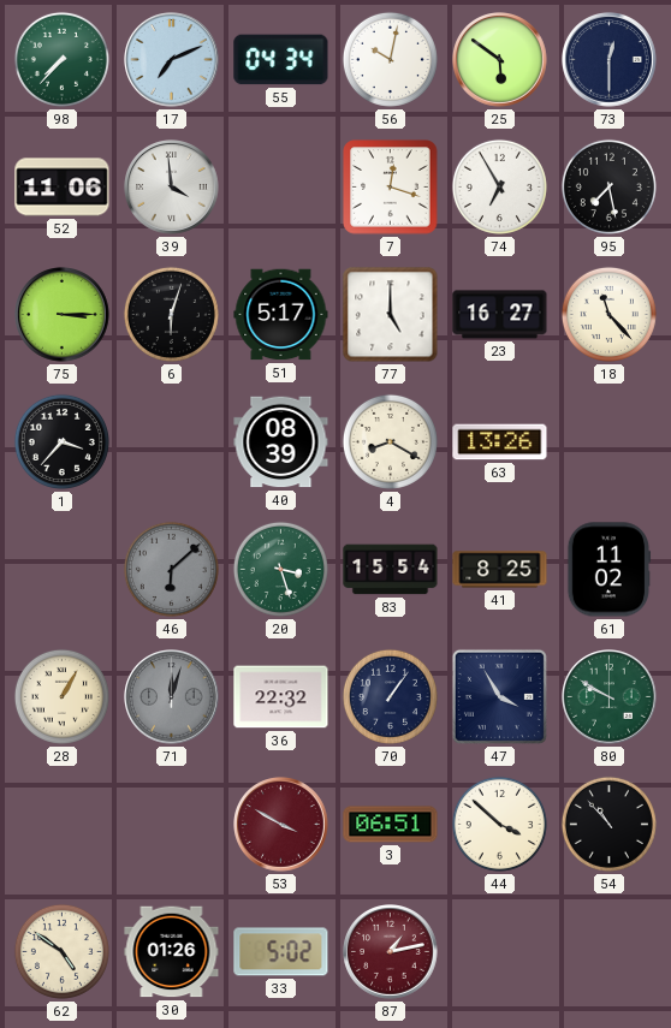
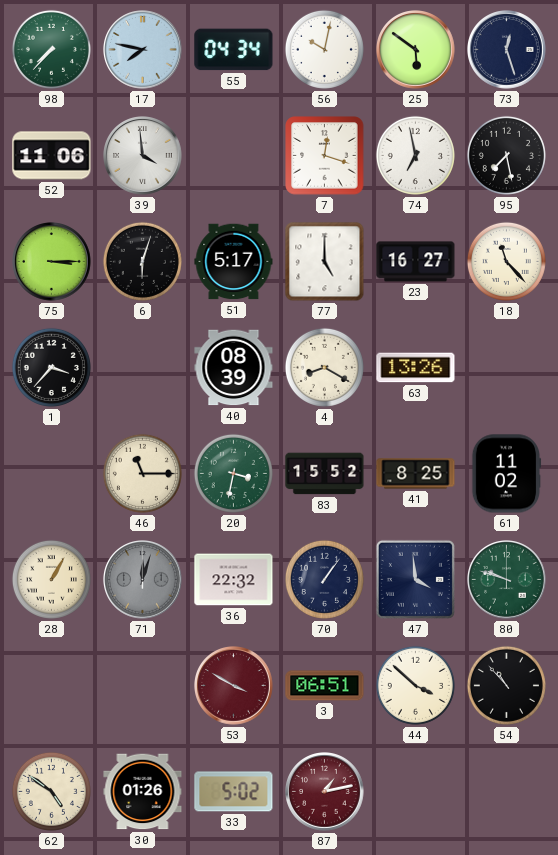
17: 7:11 -> 7:47 (143, 50)
73: 12:30 -> 12:27 (507, 50)
74: 6:55 -> 6:58 (415, 155)
46: 6:08 -> 11:15 (142, 473)
46 dial: grey -> cream (142, 473)
20: 3:27 -> 3:32 (233, 473)
83: 15:54 -> 15:52 (325, 474)
47: 3:55 -> 3:59 (415, 579)
80: 9:50 -> 9:48 (507, 580)
